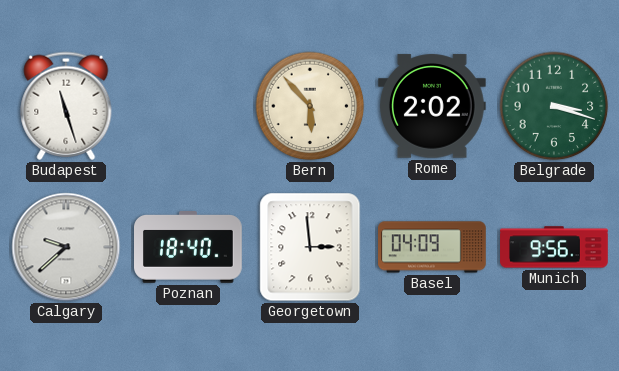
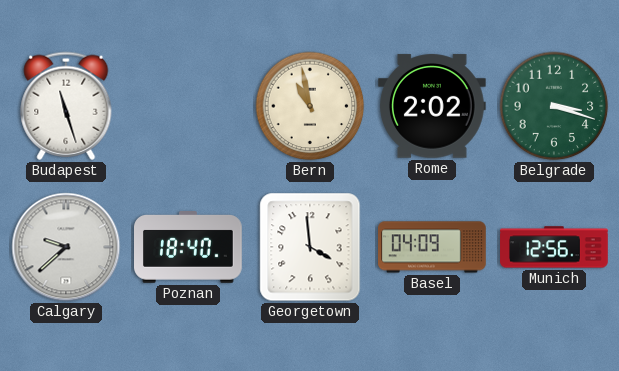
Bern: 5:53 -> 10:58 (310, 106)
Georgetown: 2:59 -> 3:59 (310, 247)
Munich: 9:56 -> 12:56 (554, 247)
